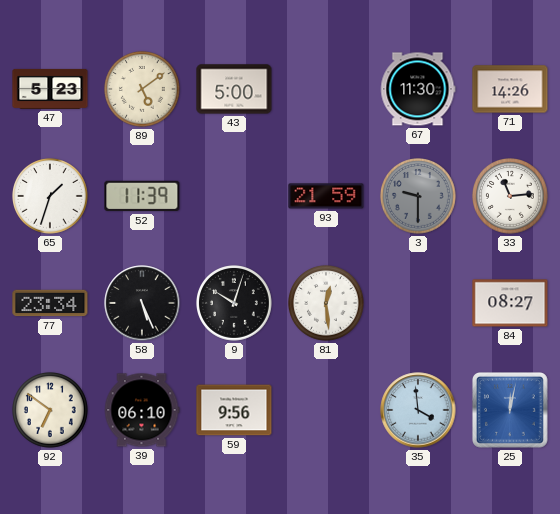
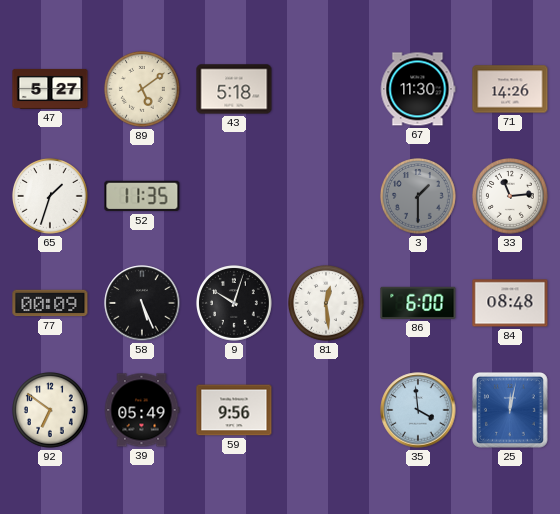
47: 5:23 -> 5:27 (50, 89)
43: 5:00 -> 5:18 (234, 89)
52: 11:39 -> 11:35 (142, 196)
93: 21:59 -> none (326, 196)
3: 9:30 -> 1:30 (419, 197)
77: 23:34 -> 00:09 (50, 303)
86: none -> 6:00 (418, 303)
84: 08:27 -> 08:48 (510, 303)
39: 06:10 -> 05:49 (142, 410)
